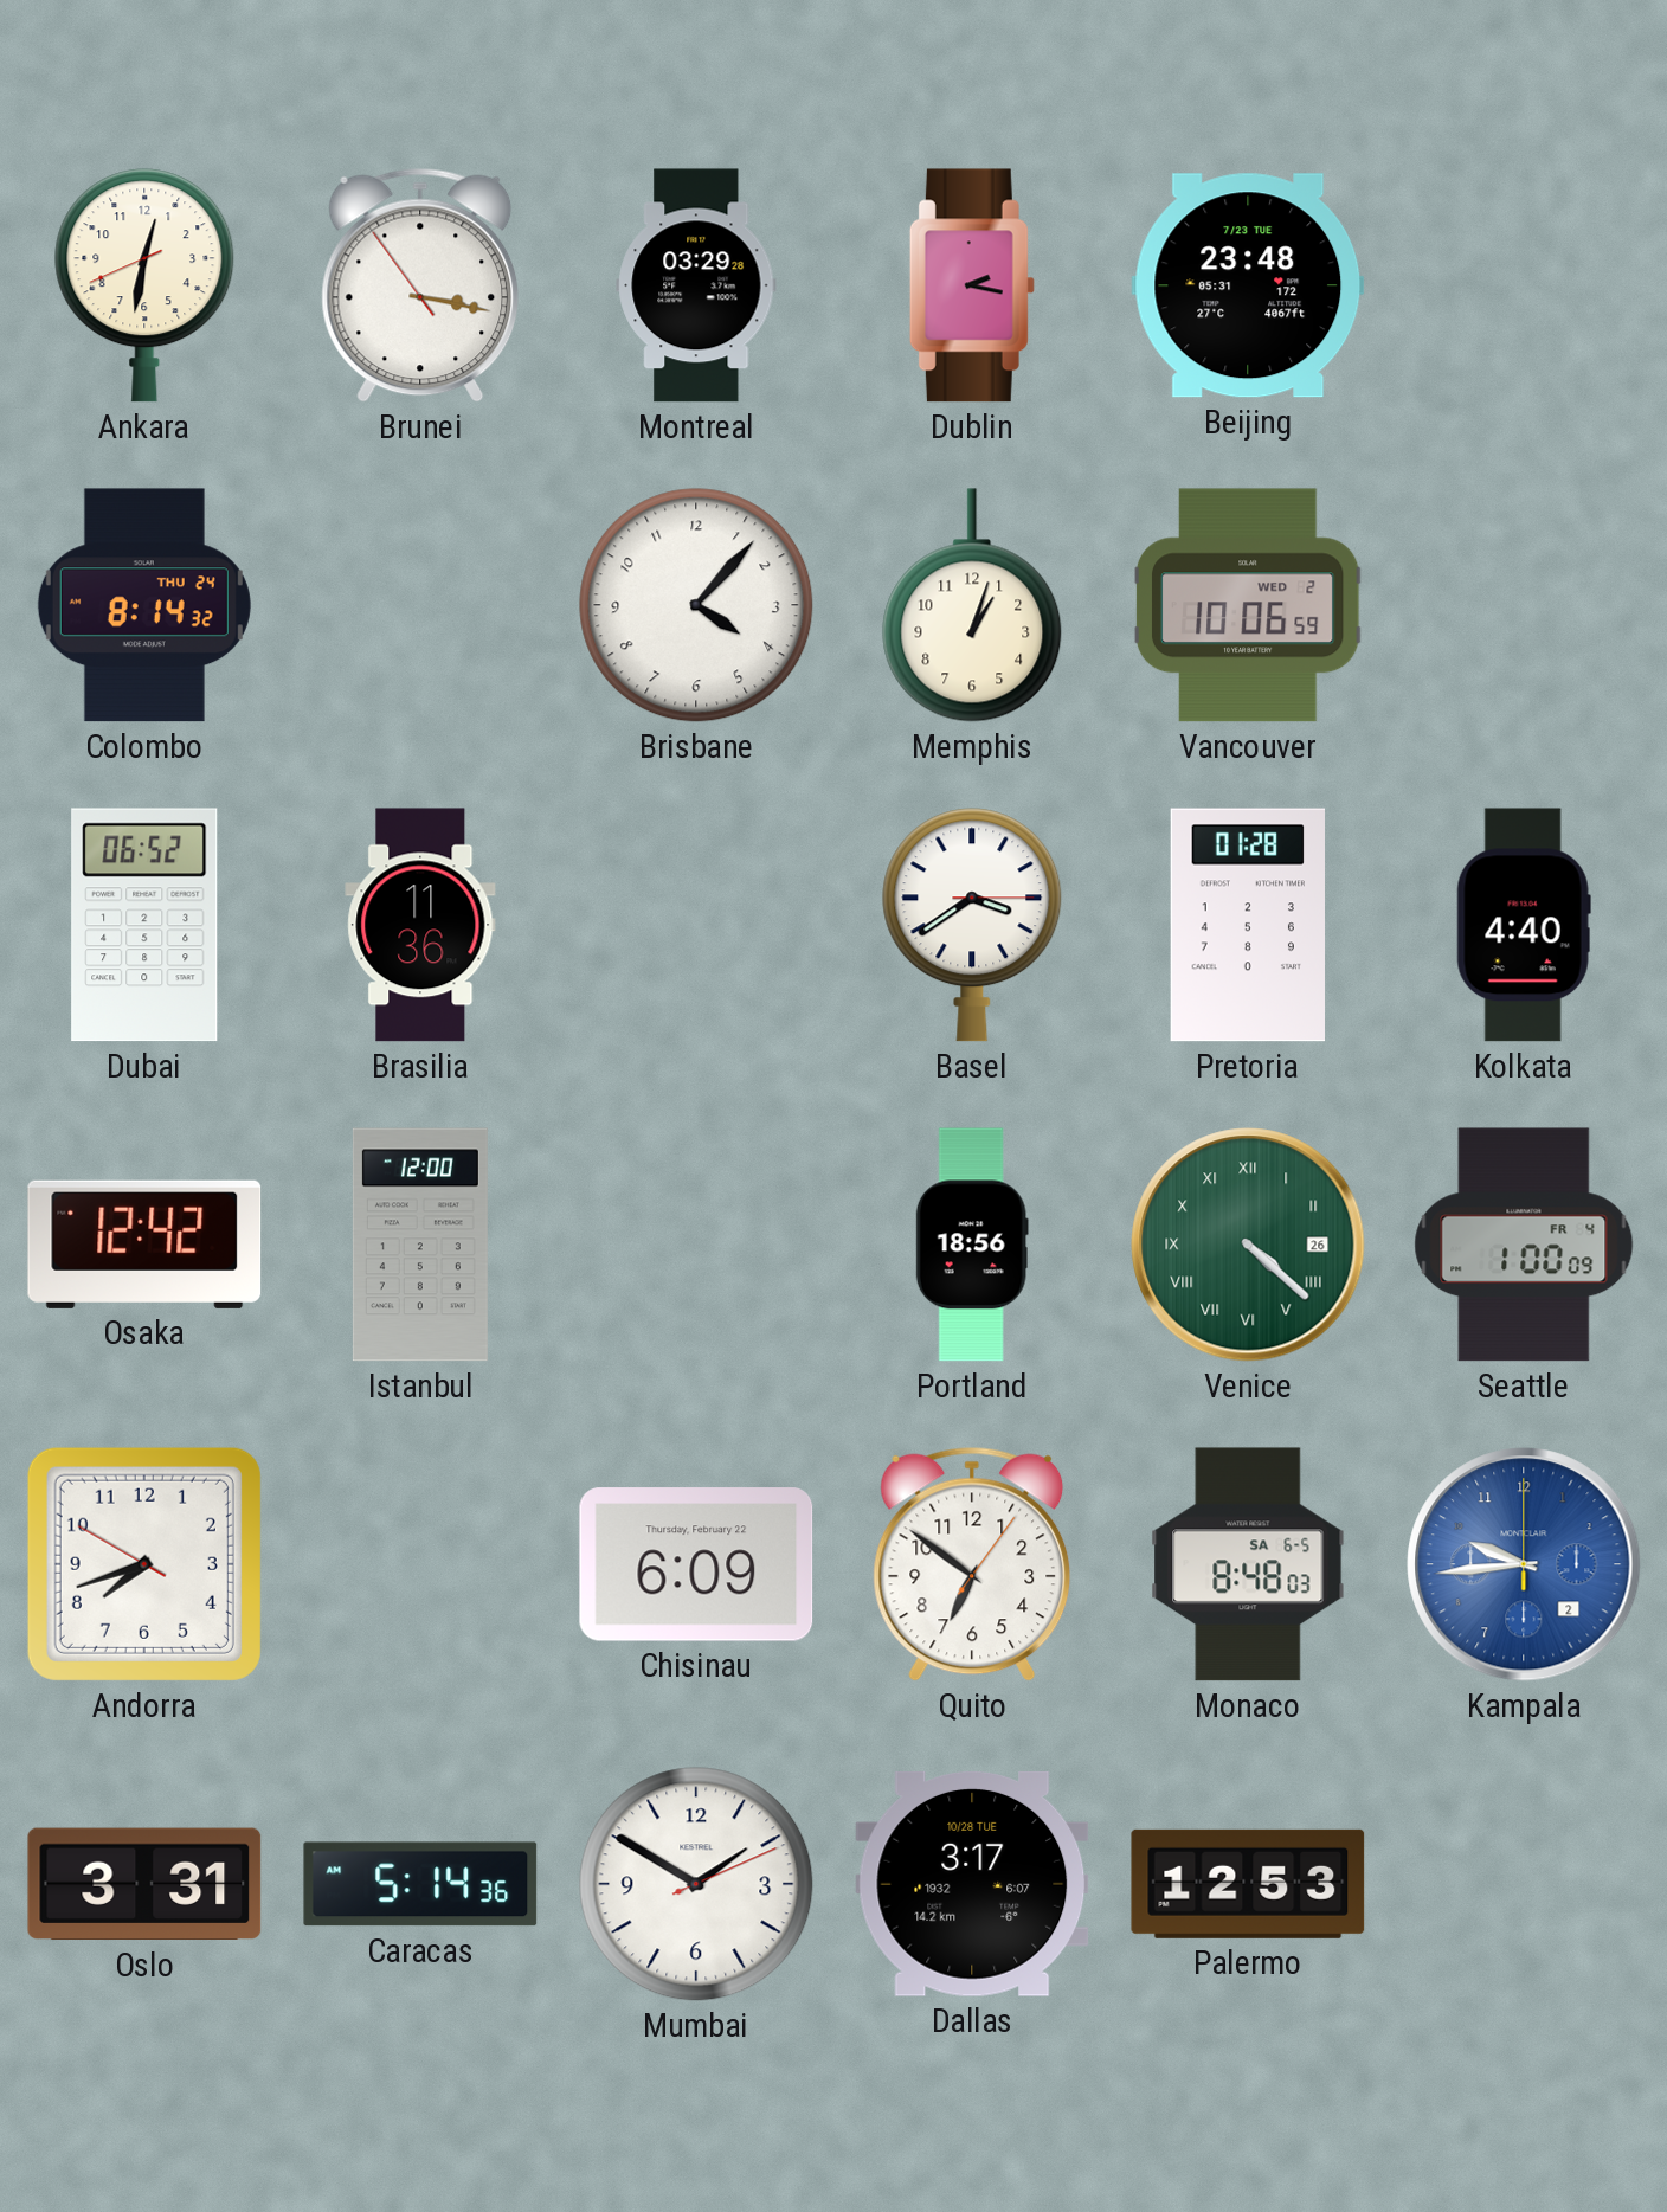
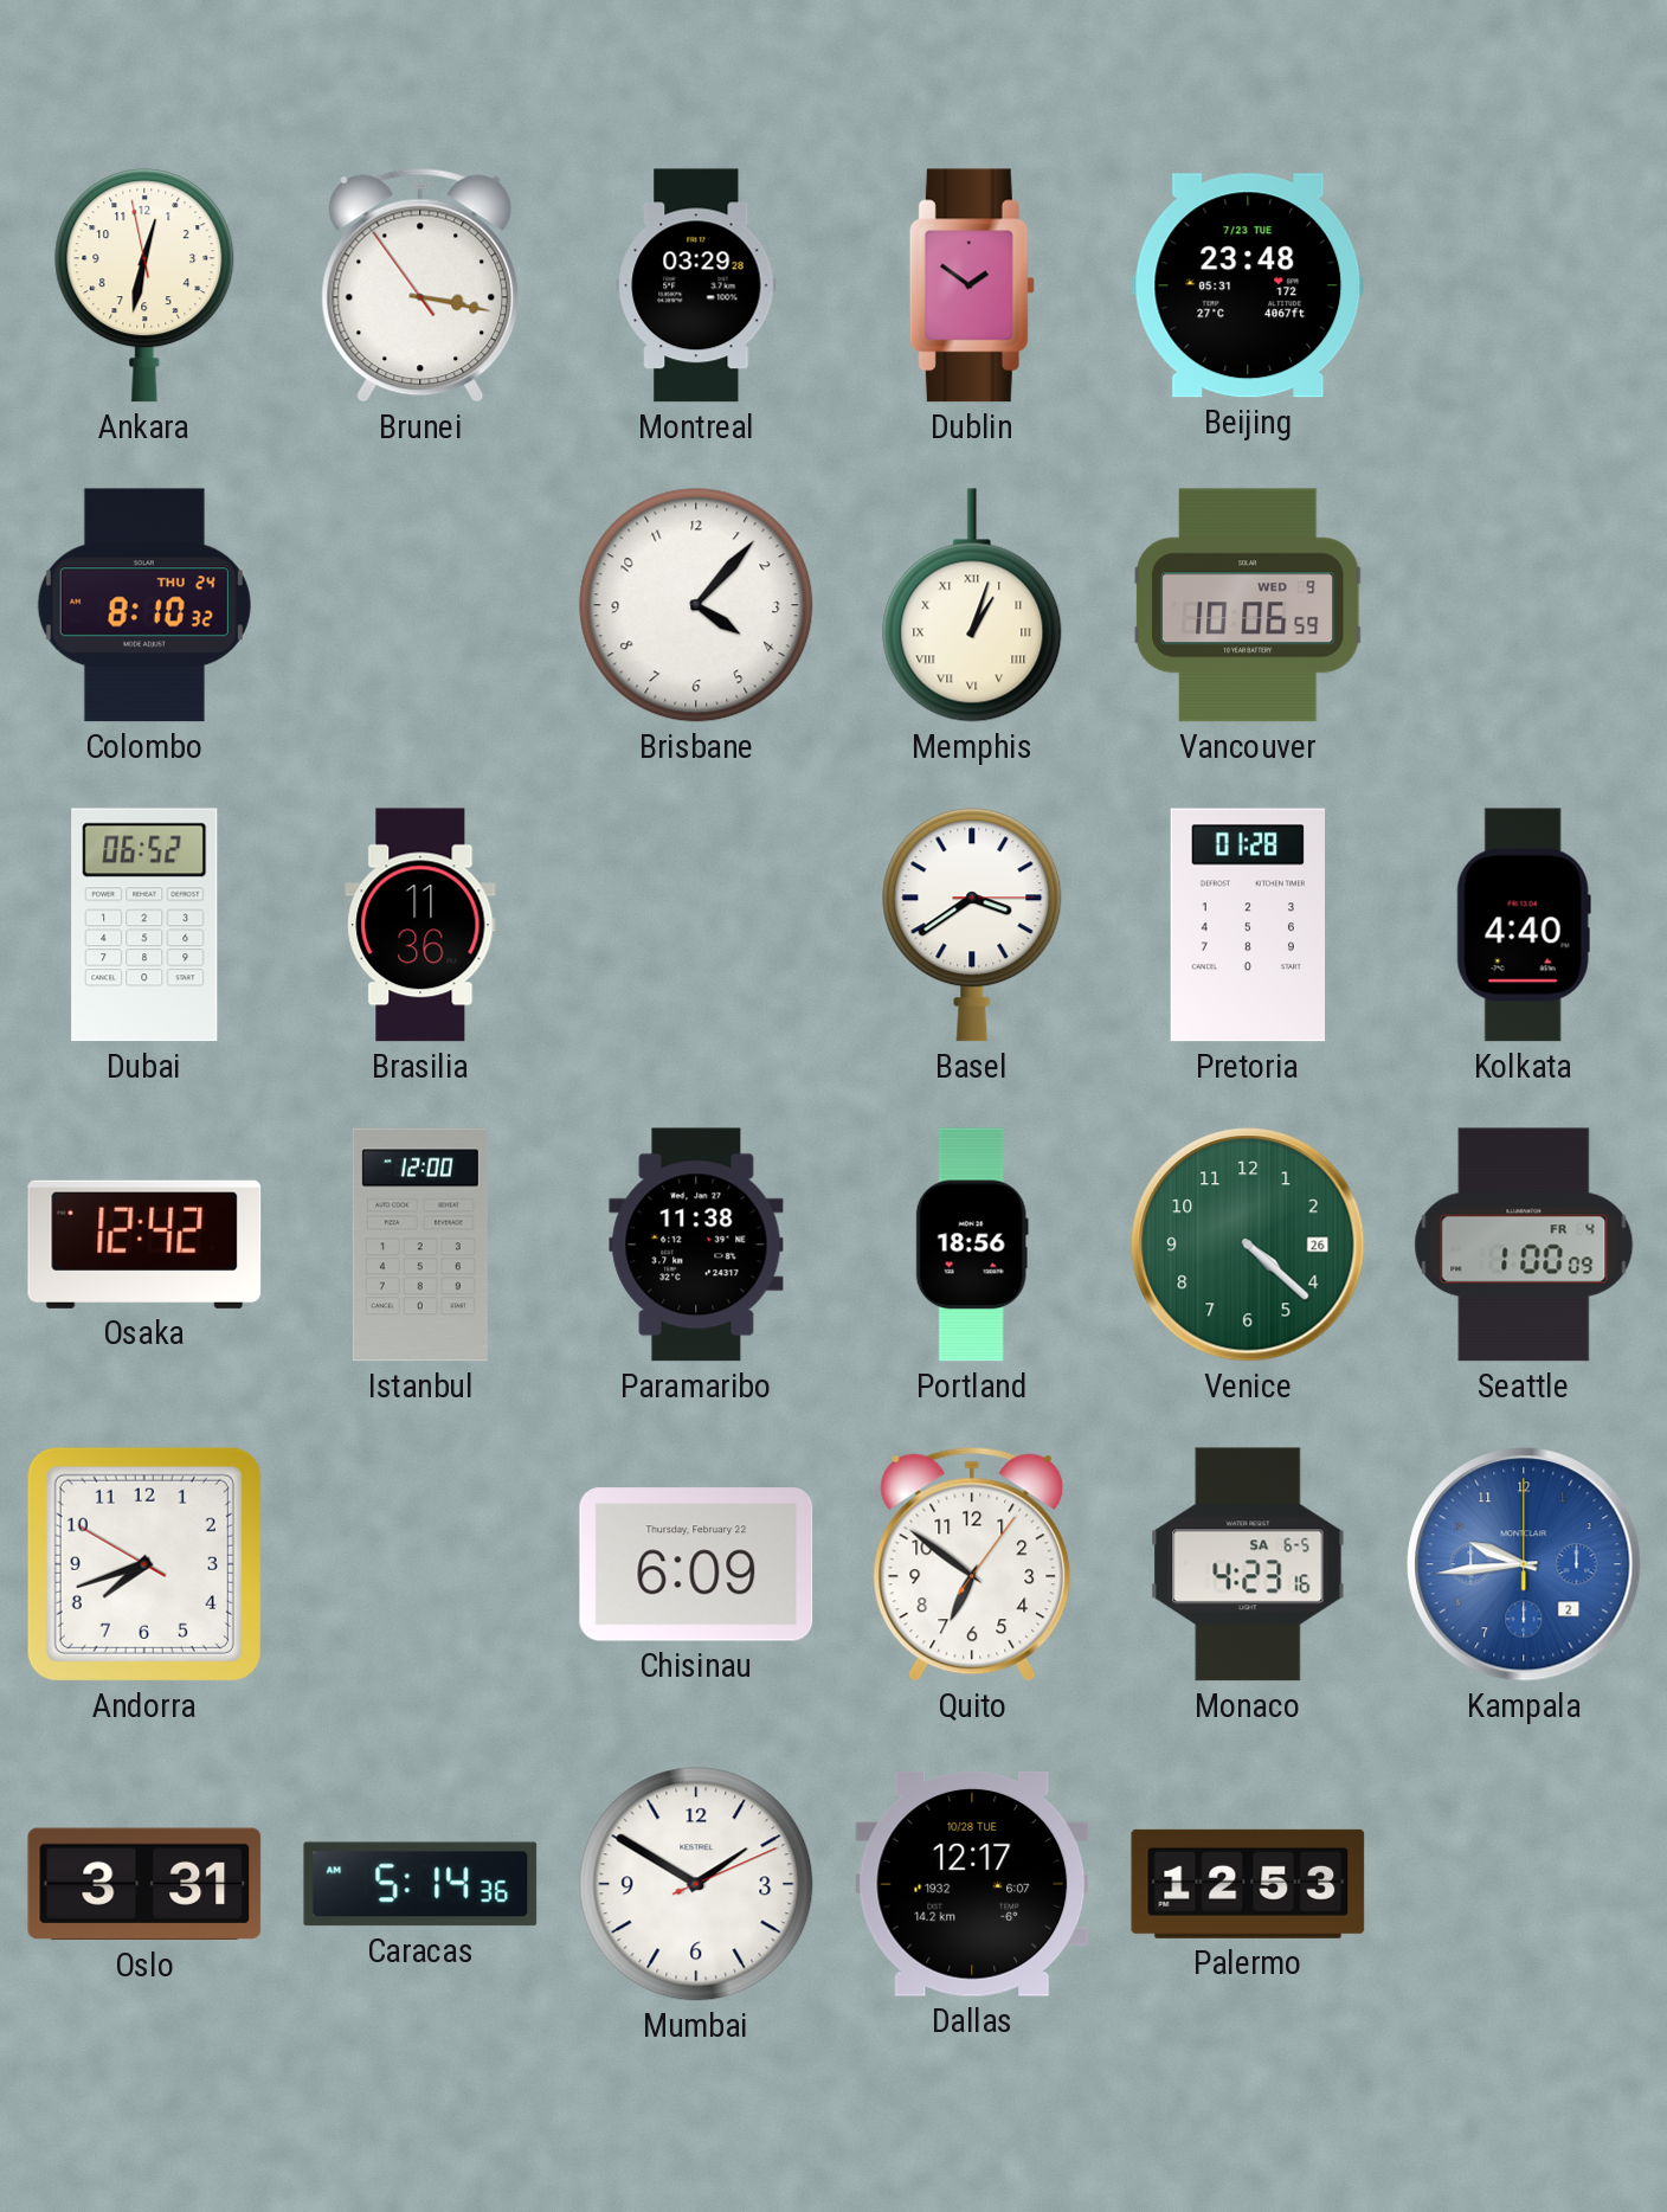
Ankara: 12:31:41 -> 12:31:58 (144, 285)
Dublin: 2:17 -> 1:51 (972, 285)
Colombo: 8:14 -> 8:10 (144, 605)
Memphis numerals: Arabic -> Roman (972, 605)
Vancouver date: WED 2 -> WED 9 (1248, 605)
Paramaribo: none -> 11:38 (696, 1245)
Venice numerals: Roman -> Arabic (1248, 1245)
Monaco: 8:48 -> 4:23 (1248, 1564)
Dallas: 3:17 -> 12:17 (972, 1884)
